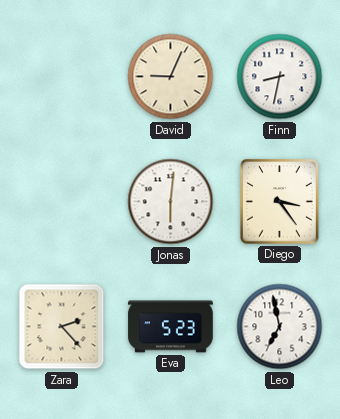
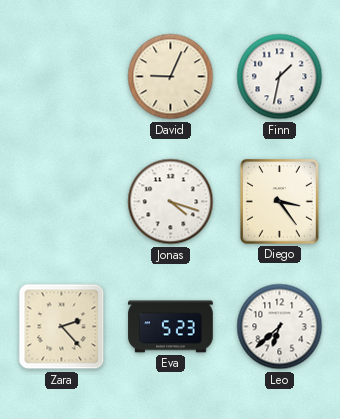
Finn: 8:32 -> 1:32 (280, 77)
Jonas: 6:01 -> 4:18 (171, 202)
Leo: 6:58 -> 6:38 (280, 327)
